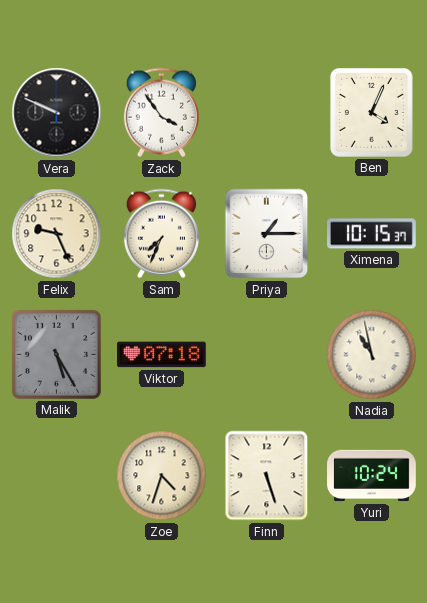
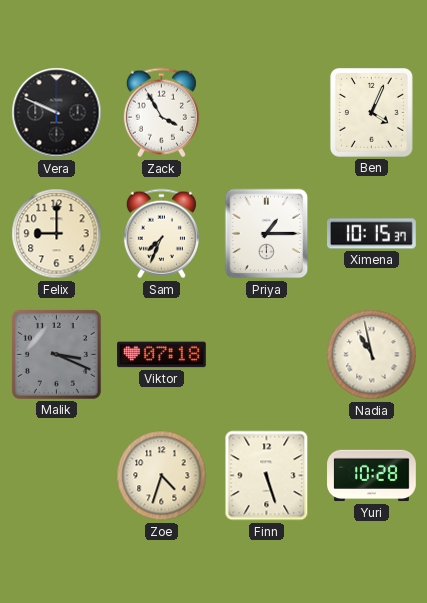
Zack: 3:54 -> 3:55 (161, 113)
Felix: 9:26 -> 9:00 (57, 234)
Malik: 5:25 -> 3:19 (56, 354)
Yuri: 10:24 -> 10:28 (372, 476)
